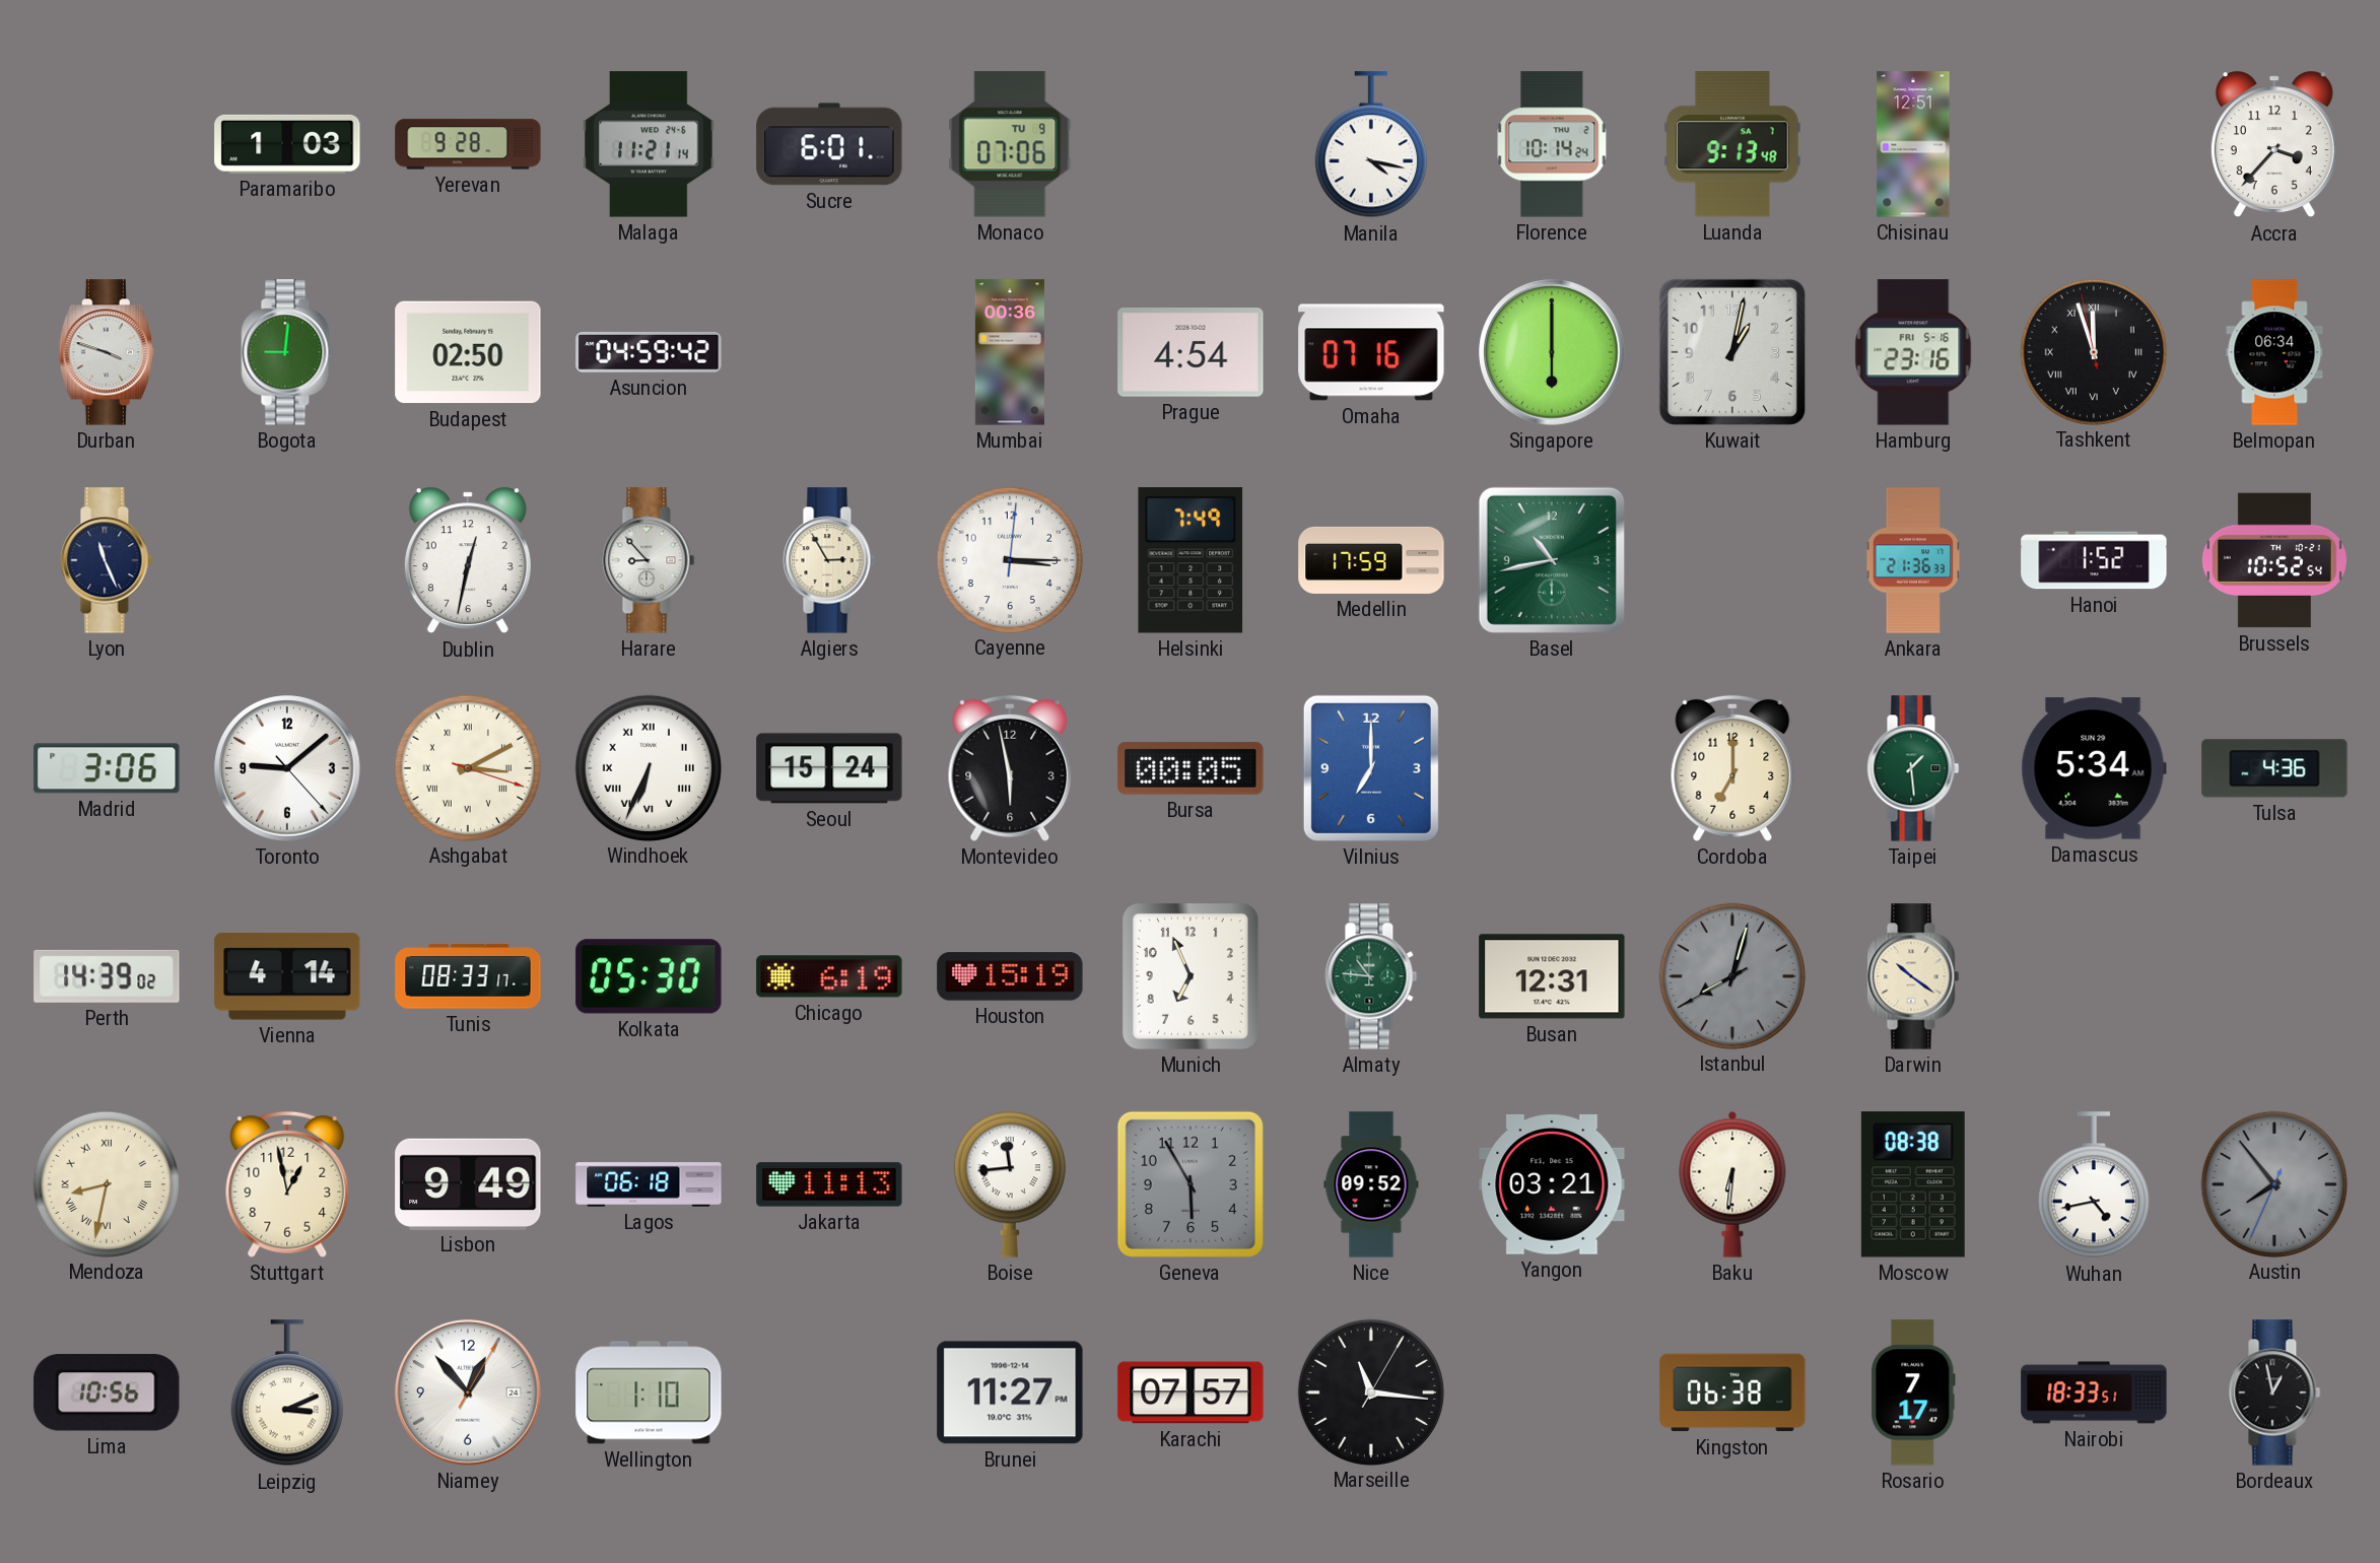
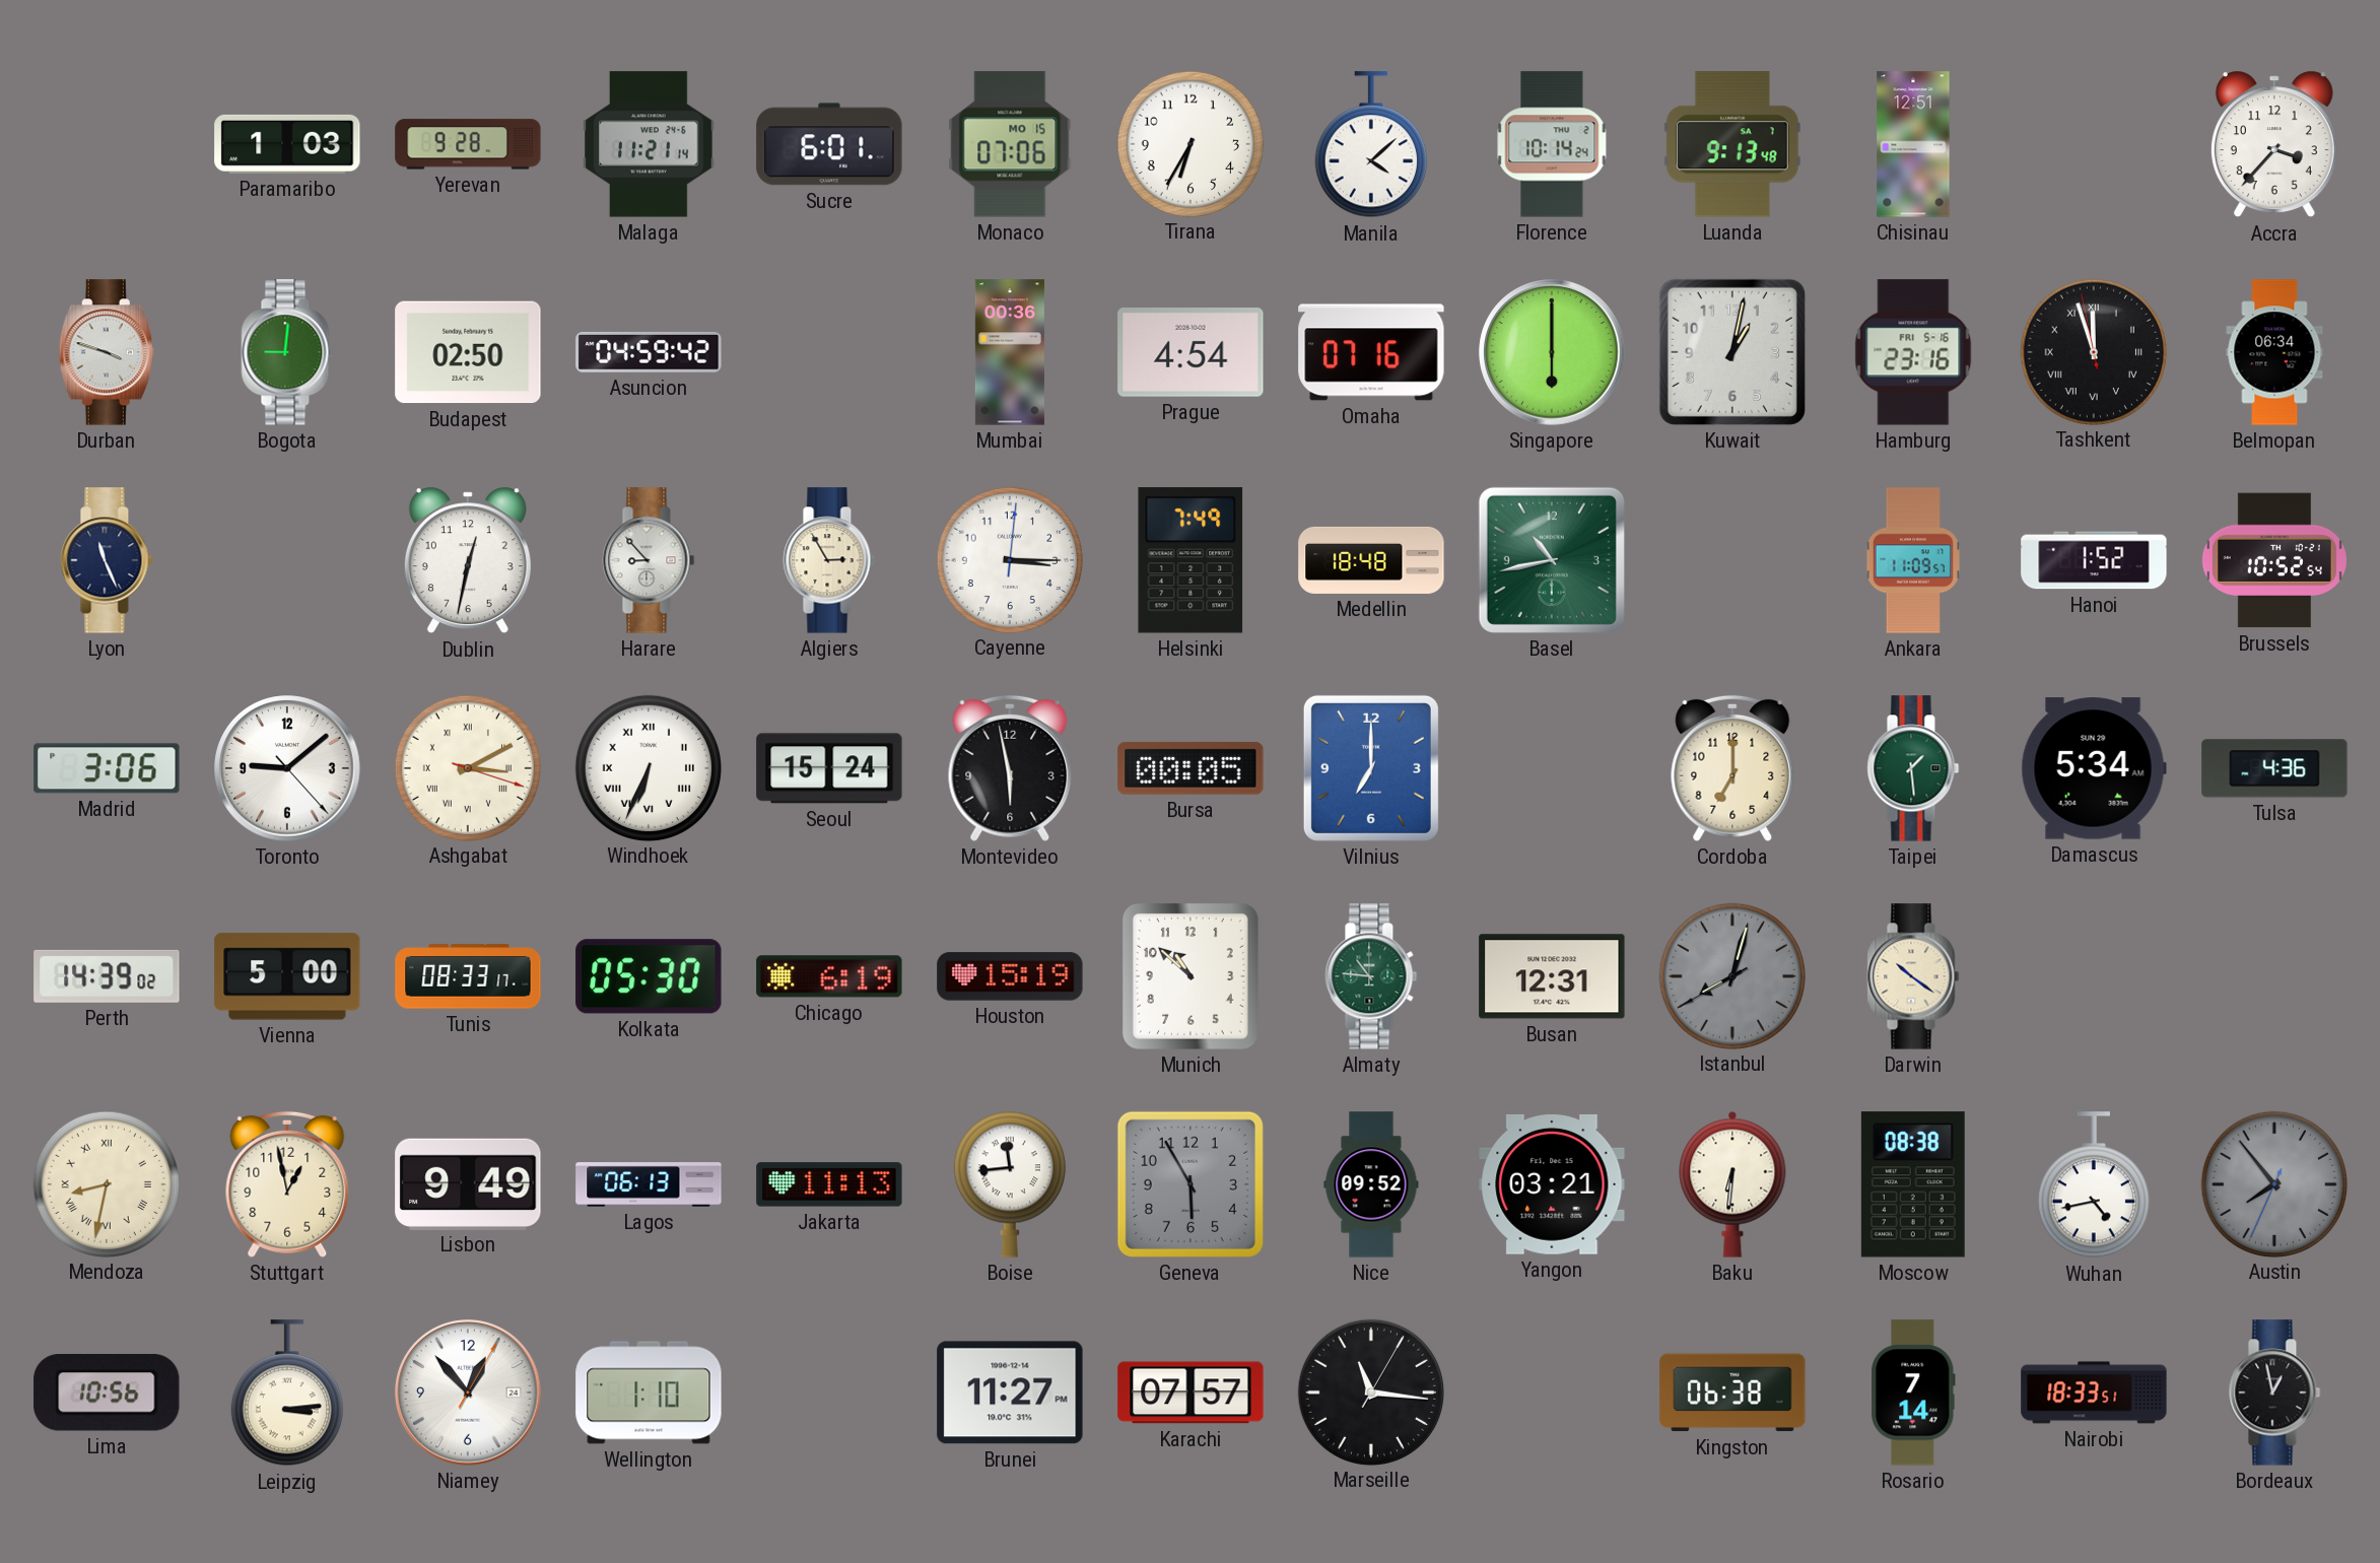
Monaco date: TU 9 -> MO 15 (1010, 144)
Tirana: none -> 6:35 (1189, 143)
Manila: 4:17 -> 4:08 (1371, 145)
Medellin: 17:59 -> 18:48 (1371, 560)
Ankara: 21:36 -> 11:09 (1913, 560)
Vienna: 4:14 -> 5:00 (287, 976)
Munich: 6:56 -> 10:52 (1191, 976)
Lagos: 06:18 -> 06:13 (649, 1184)
Leipzig: 3:11 -> 3:14 (287, 1394)
Rosario: 7:17 -> 7:14 (1913, 1392)
